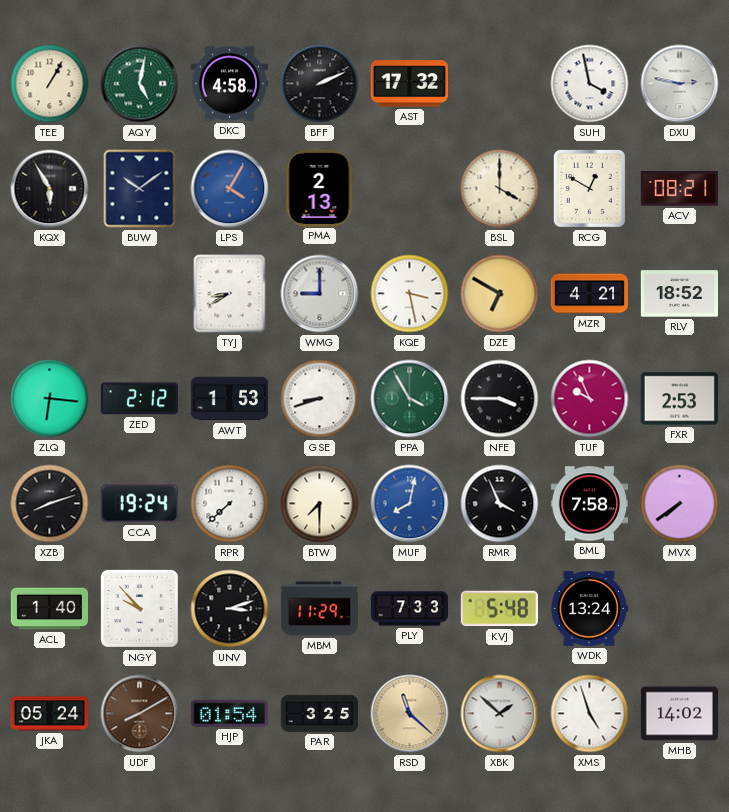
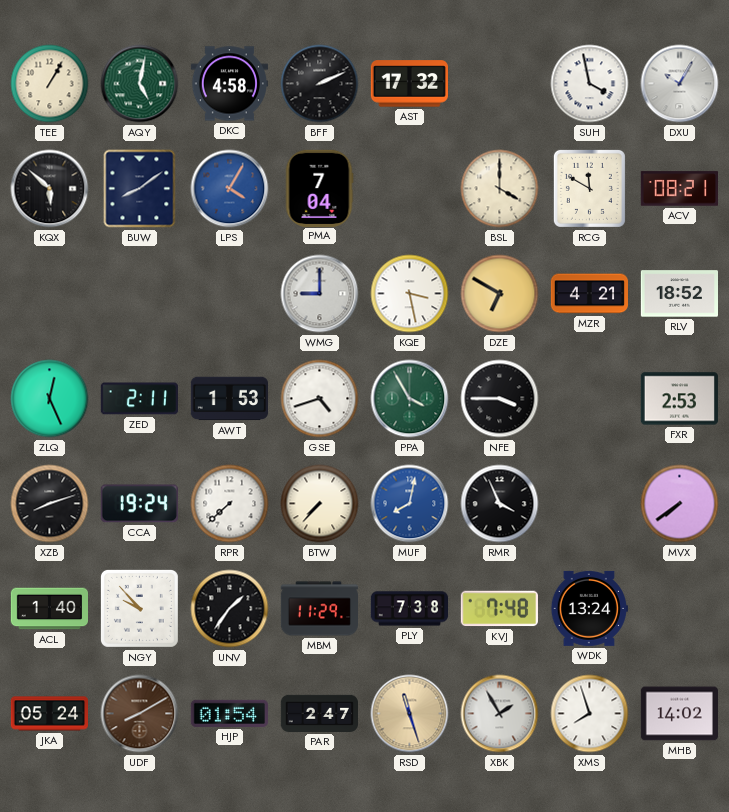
DXU: 2:47 -> 10:05 (680, 84)
KQX: 5:55 -> 5:52 (50, 189)
BUW: 10:09 -> 8:09 (140, 189)
PMA: 2:13 -> 7:04 (319, 188)
RCG: 12:50 -> 11:50 (589, 188)
TYJ: 8:40 -> none (230, 294)
ZLQ: 6:16 -> 12:26 (50, 399)
ZED: 2:12 -> 2:11 (139, 399)
GSE: 8:42 -> 4:42 (320, 399)
TUF: 9:56 -> none (590, 399)
BTW: 7:30 -> 7:37 (320, 504)
BML: 7:58 -> none (589, 504)
UNV: 3:12 -> 1:36 (230, 609)
PLY: 7:33 -> 7:38 (409, 609)
KVJ: 5:48 -> 7:48 (499, 609)
PAR: 3:25 -> 2:47 (319, 713)
RSD: 11:22 -> 11:27 (410, 714)
XBK: 1:52 -> 1:55 (500, 714)
XMS: 4:57 -> 7:57 (590, 714)
